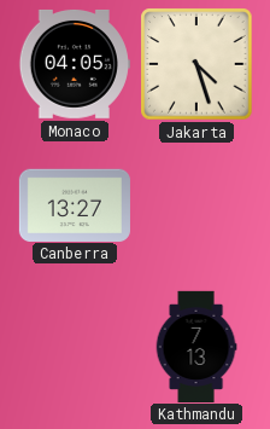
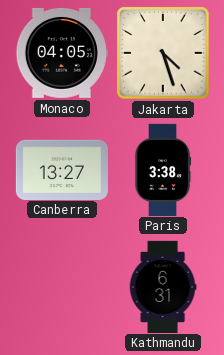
Paris: none -> 3:38 (163, 169)
Kathmandu: 7:13 -> 6:31 (163, 286)
